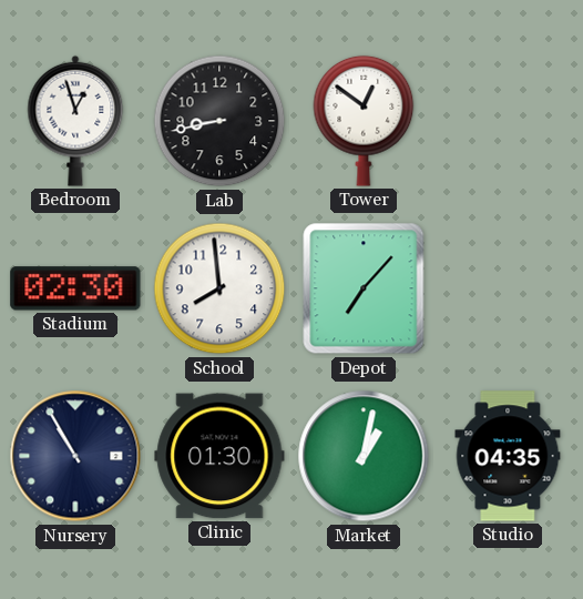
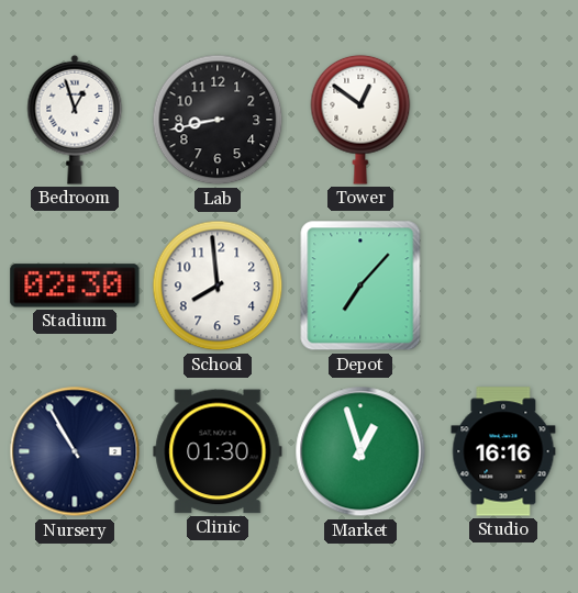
Market: 1:02 -> 12:57 (360, 451)
Studio: 04:35 -> 16:16 (503, 451)
